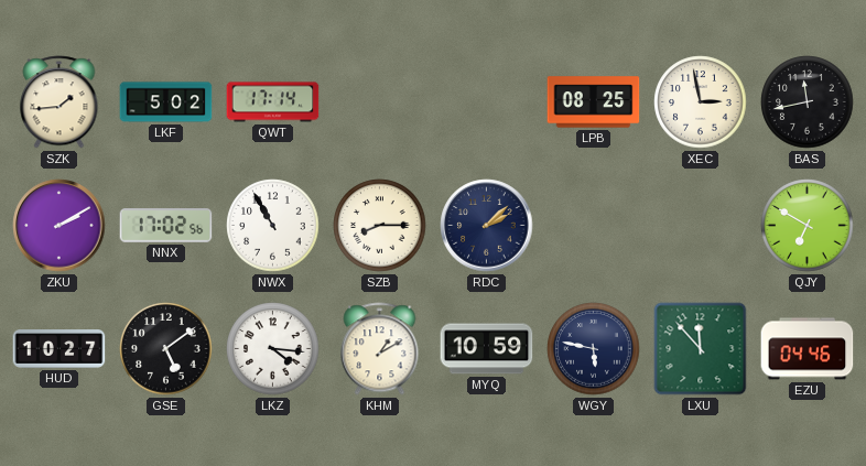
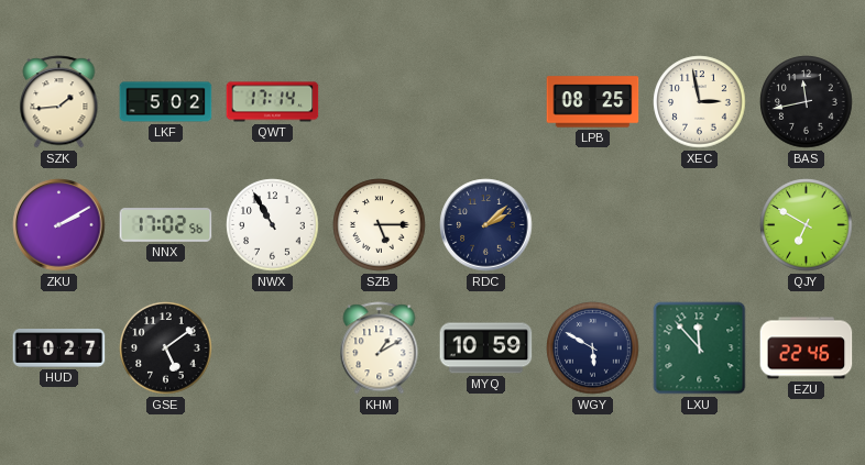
SZB: 8:15 -> 5:15 (380, 225)
LKZ: 4:16 -> none (273, 349)
WGY: 5:47 -> 5:50 (593, 348)
EZU: 04:46 -> 22:46 (807, 348)
